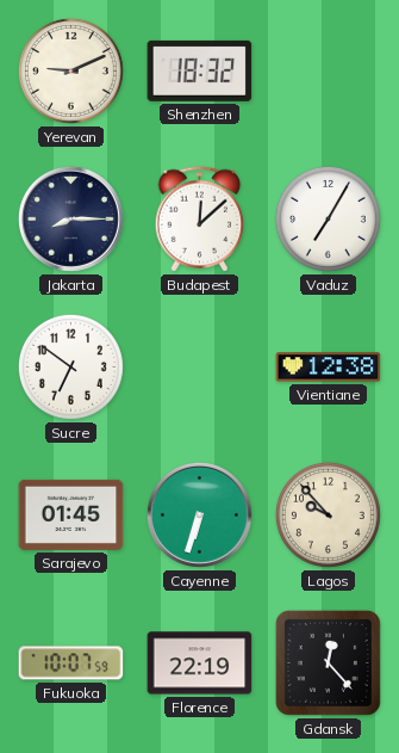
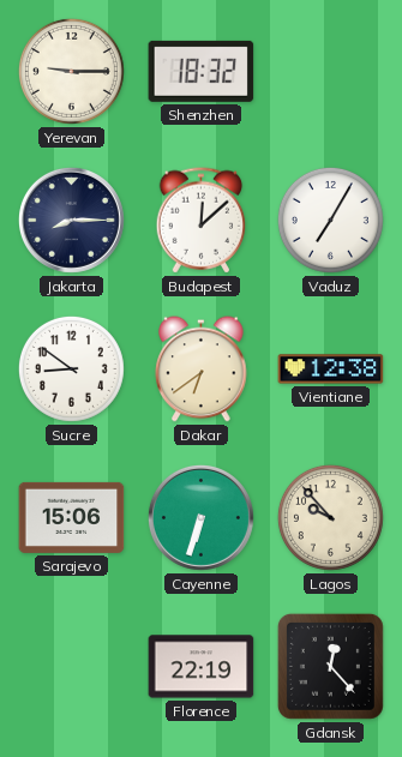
Yerevan: 9:11 -> 9:15 (71, 71)
Sucre: 6:51 -> 8:51 (71, 368)
Dakar: none -> 6:39 (202, 370)
Sarajevo: 01:45 -> 15:06 (72, 517)
Fukuoka: 10:07 -> none (71, 663)
